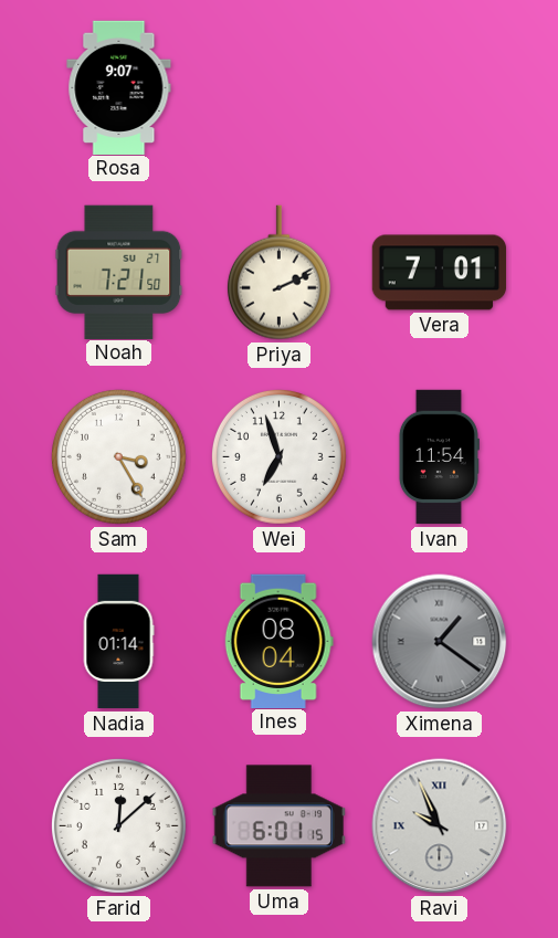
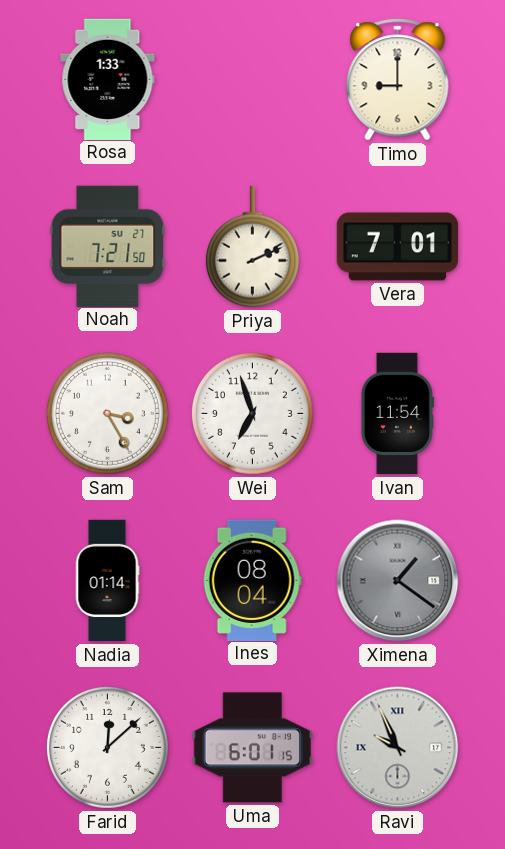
Rosa: 9:07 -> 1:33 (108, 79)
Timo: none -> 9:00 (398, 80)
